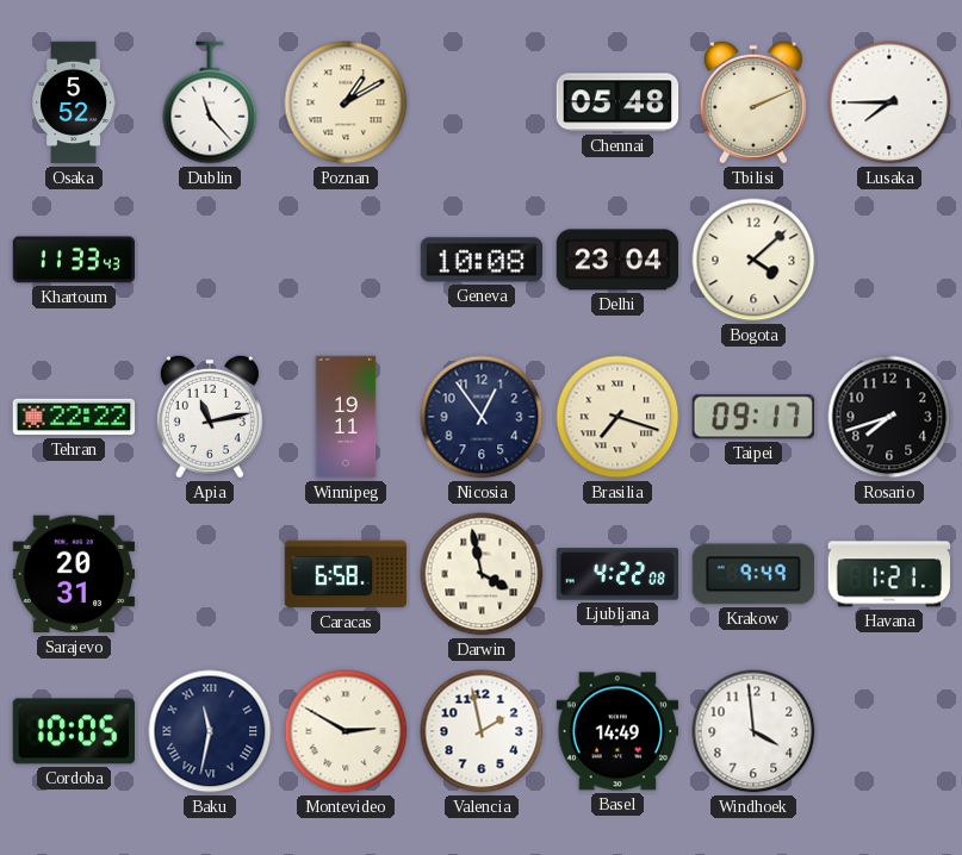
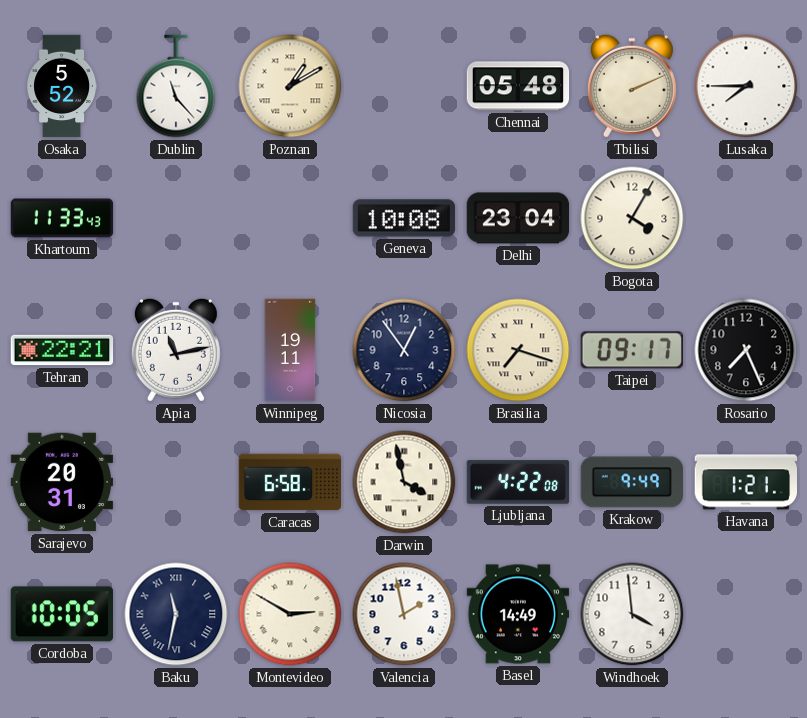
Bogota: 4:08 -> 4:05 (632, 218)
Tehran: 22:22 -> 22:21 (62, 350)
Rosario: 7:42 -> 7:26 (746, 350)
